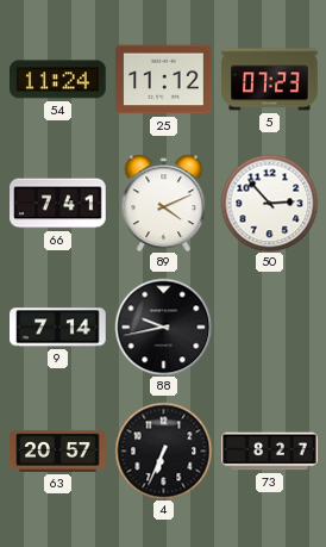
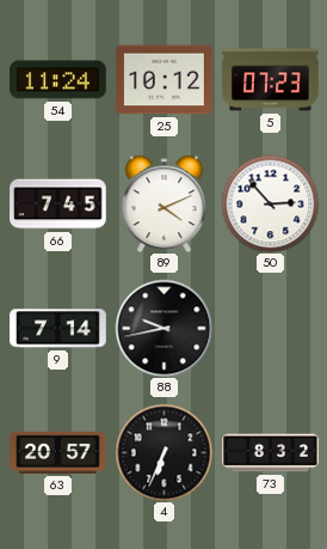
25: 11:12 -> 10:12 (165, 80)
66: 7:41 -> 7:45 (58, 205)
73: 8:27 -> 8:32 (271, 453)
